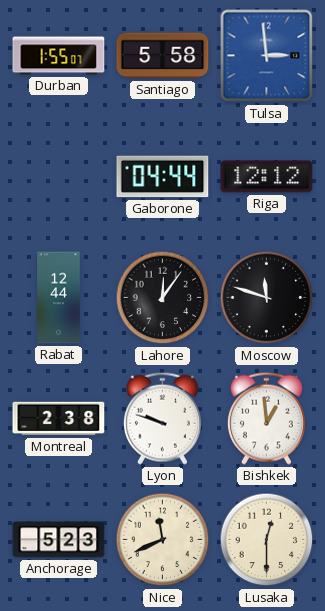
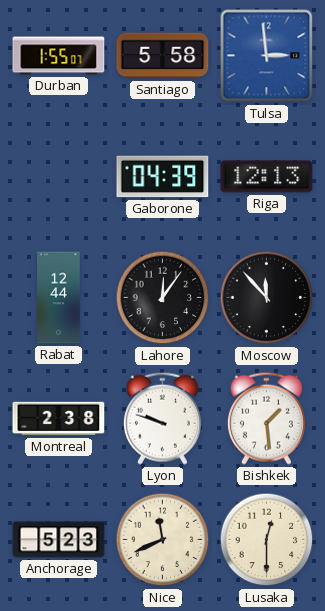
Gaborone: 04:44 -> 04:39 (163, 177)
Riga: 12:12 -> 12:13 (267, 177)
Moscow: 11:48 -> 11:53 (267, 298)
Bishkek: 12:59 -> 1:29 (266, 418)
